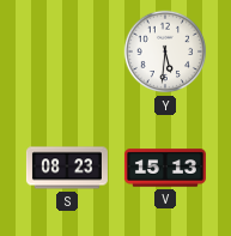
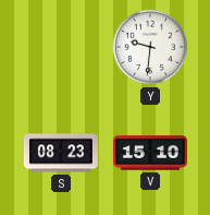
Y: 5:31 -> 9:31 (150, 47)
V: 15:13 -> 15:10 (150, 153)
